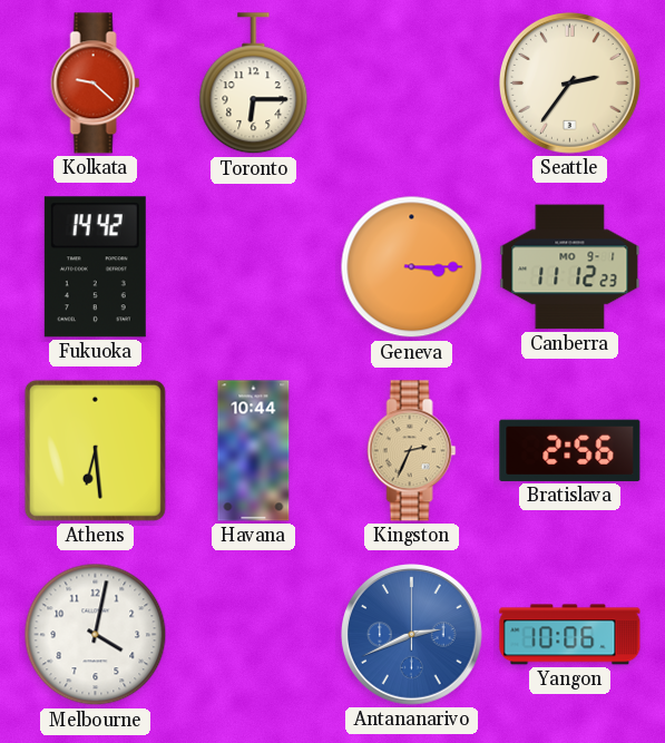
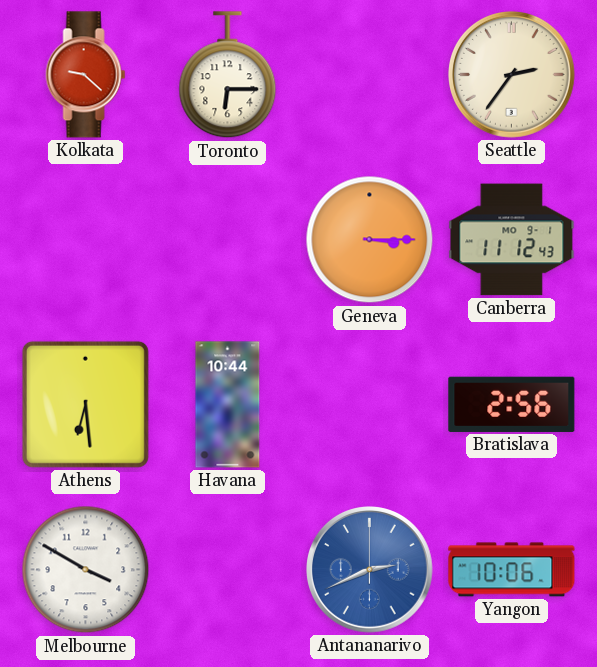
Fukuoka: 14:42 -> none (95, 267)
Canberra: 11:12:23 -> 11:12:43 (512, 240)
Kingston: 2:34 -> none (412, 451)
Melbourne: 4:02 -> 3:50 (86, 570)
